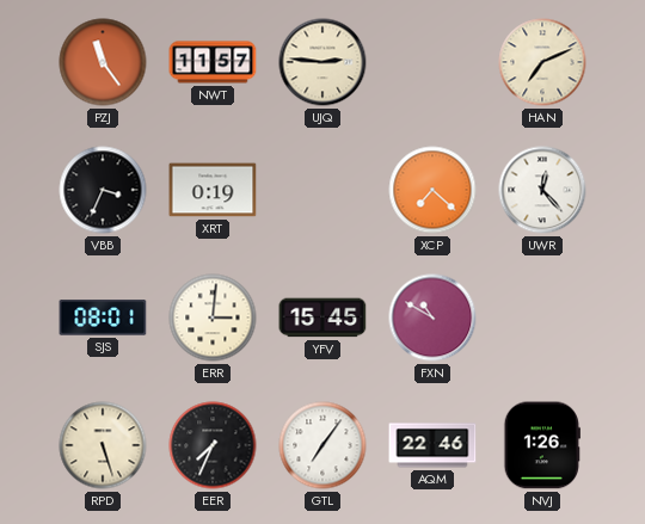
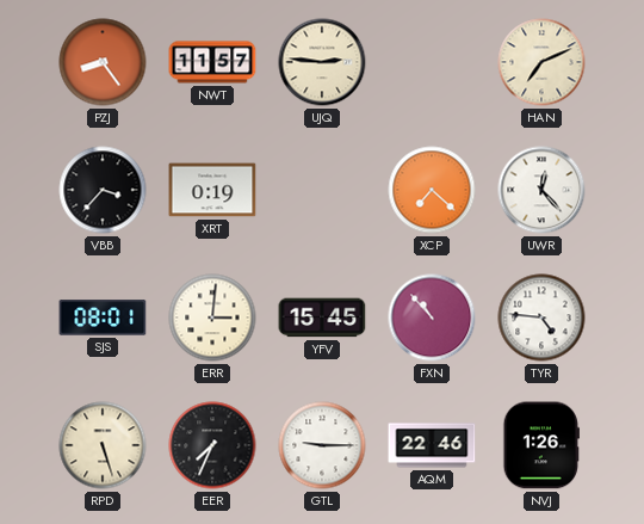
PZJ: 11:24 -> 8:24 (103, 62)
VBB: 3:34 -> 3:37 (103, 190)
FXN: 10:50 -> 10:53 (432, 318)
TYR: none -> 4:46 (541, 318)
GTL: 7:06 -> 9:15 (322, 445)
